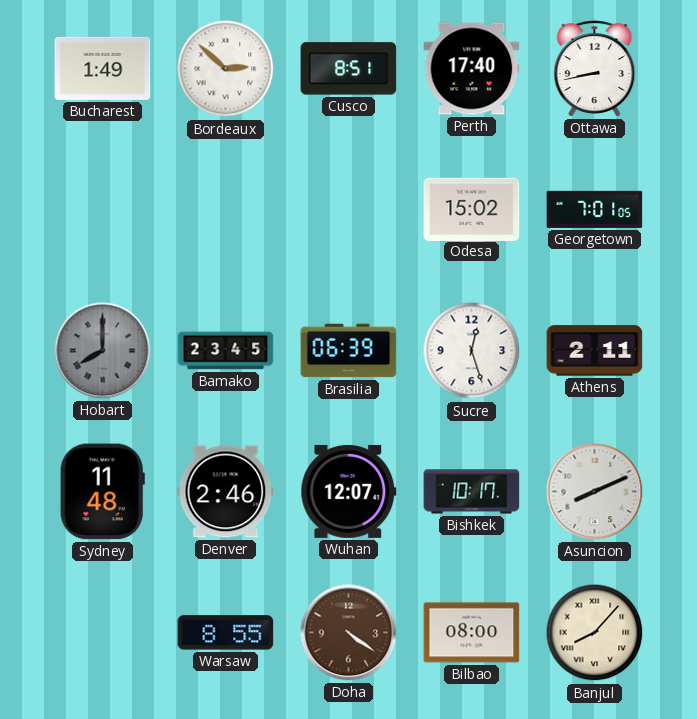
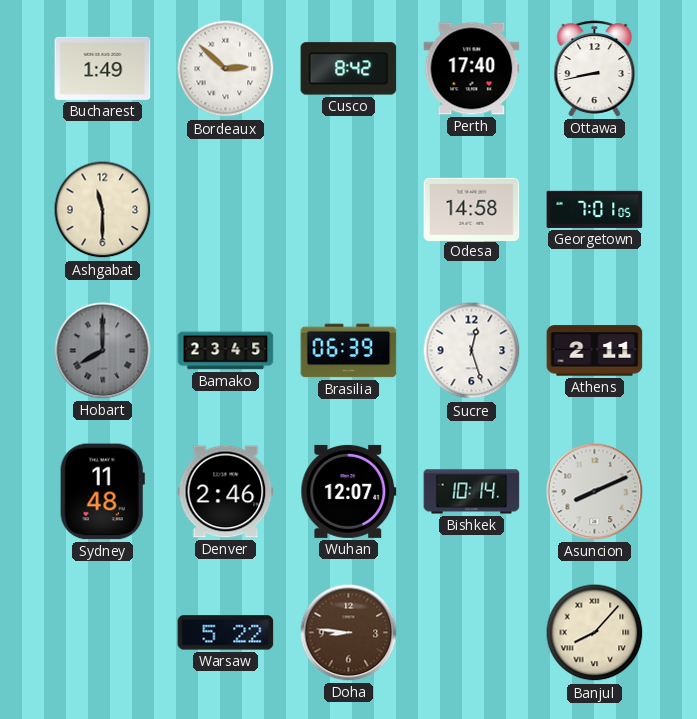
Cusco: 8:51 -> 8:42 (349, 69)
Ashgabat: none -> 11:30 (103, 210)
Odesa: 15:02 -> 14:58 (472, 209)
Bishkek: 10:17 -> 10:14 (472, 492)
Warsaw: 8:55 -> 5:22 (226, 633)
Doha: 4:21 -> 8:46 (349, 633)
Bilbao: 08:00 -> none (472, 633)
